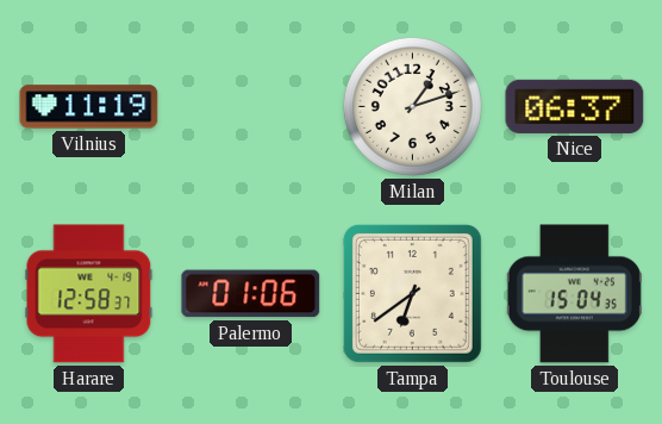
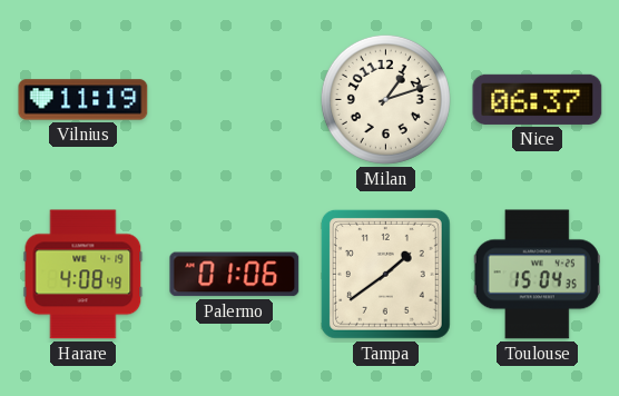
Harare: 12:58 -> 4:08 (83, 275)
Tampa: 6:39 -> 1:39 (385, 274)
